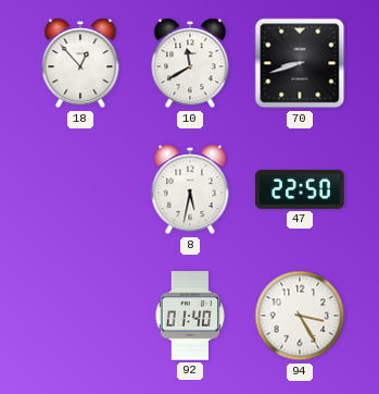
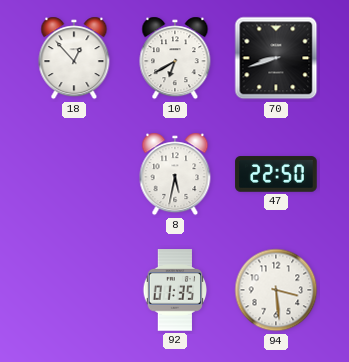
10: 11:40 -> 6:40 (175, 58)
92: 01:40 -> 01:35 (175, 290)
94: 3:25 -> 3:29 (276, 290)
